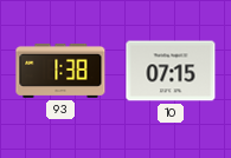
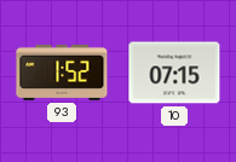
93: 1:38 -> 1:52 (62, 73)
